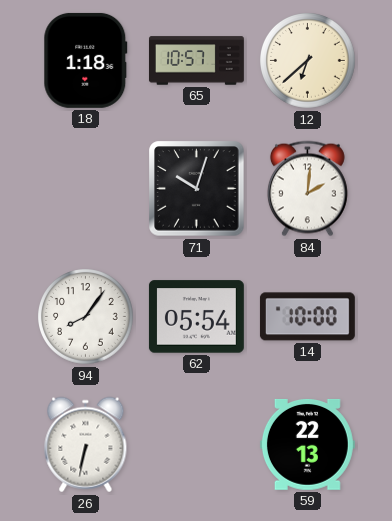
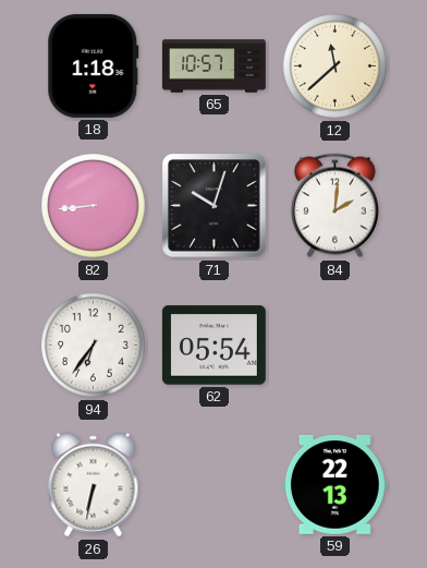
12: 6:38 -> 11:38 (335, 67)
82: none -> 8:44 (94, 206)
94: 8:06 -> 6:36 (94, 346)
14: 10:00 -> none (307, 317)
